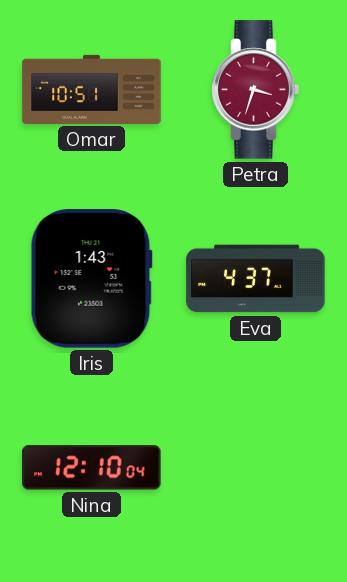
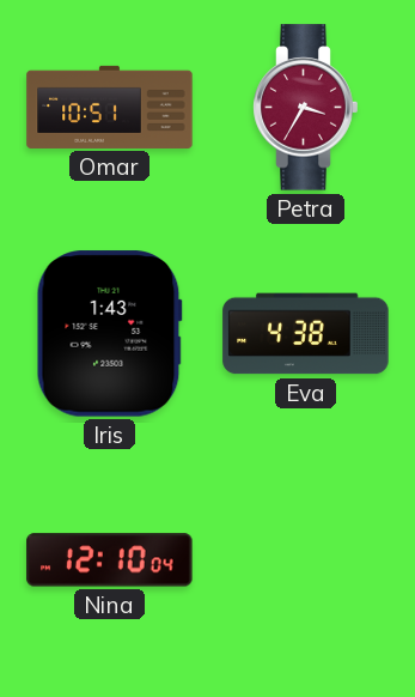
Petra: 3:33 -> 3:35 (306, 108)
Eva: 4:37 -> 4:38 (306, 334)
